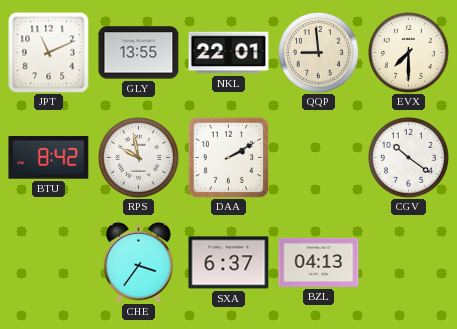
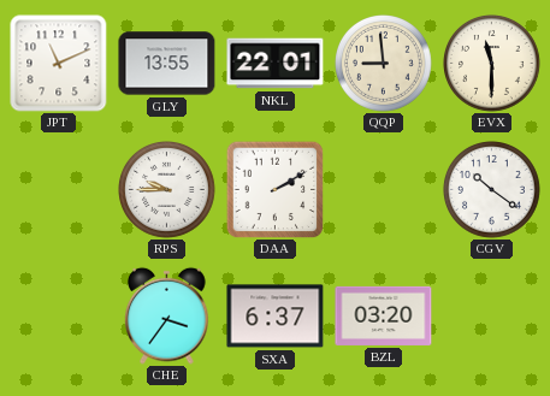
EVX: 7:30 -> 11:30 (492, 64)
BTU: 8:42 -> none (49, 158)
RPS: 9:58 -> 9:45 (167, 190)
BZL: 04:13 -> 03:20 (384, 315)
